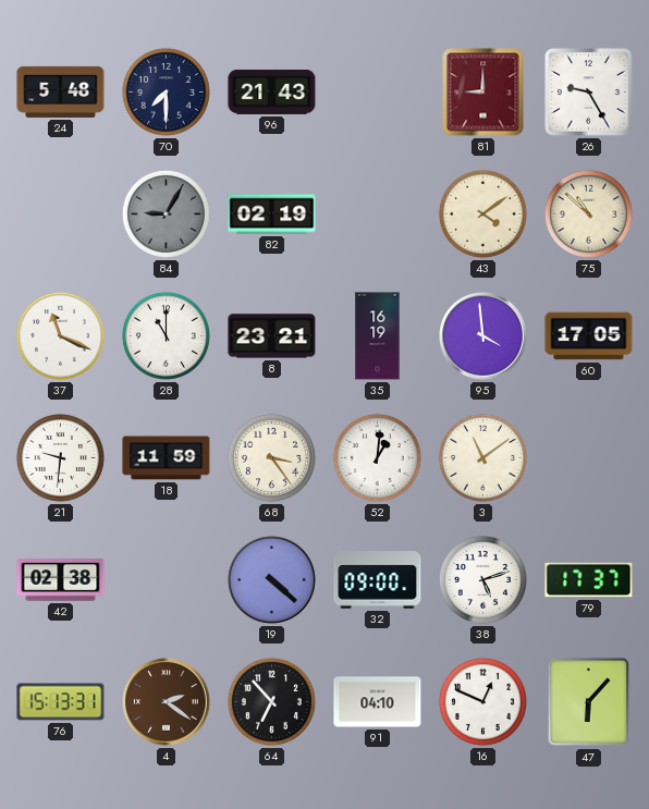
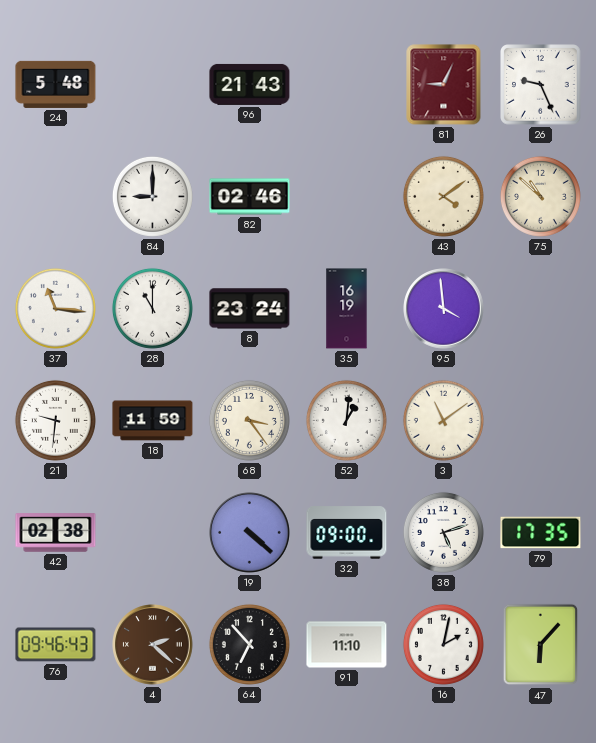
70: 7:30 -> none (166, 91)
81: 9:00 -> 9:04 (444, 85)
26: 9:25 -> 9:26 (541, 85)
84: 9:05 -> 9:00 (152, 196)
84 dial: grey -> white (152, 196)
82: 02:19 -> 02:46 (250, 197)
37: 11:19 -> 11:16 (55, 308)
8: 23:21 -> 23:24 (250, 309)
60: 17:05 -> none (589, 336)
79: 17:37 -> 17:35 (541, 533)
76: 15:13 -> 09:46 (56, 645)
4: 2:21 -> 2:22 (153, 645)
91: 04:10 -> 11:10 (347, 645)
16: 12:49 -> 2:02 (443, 644)
